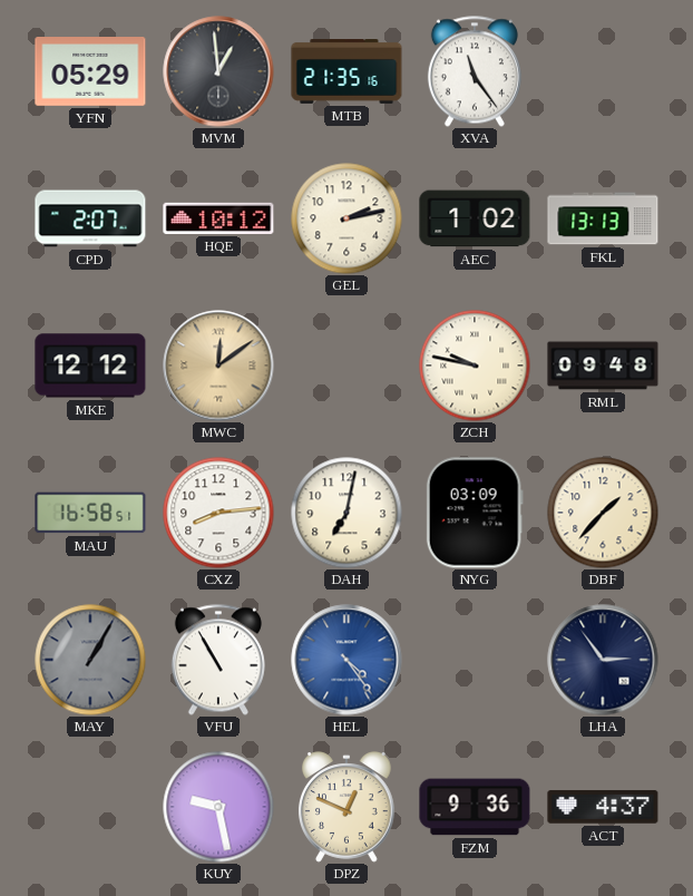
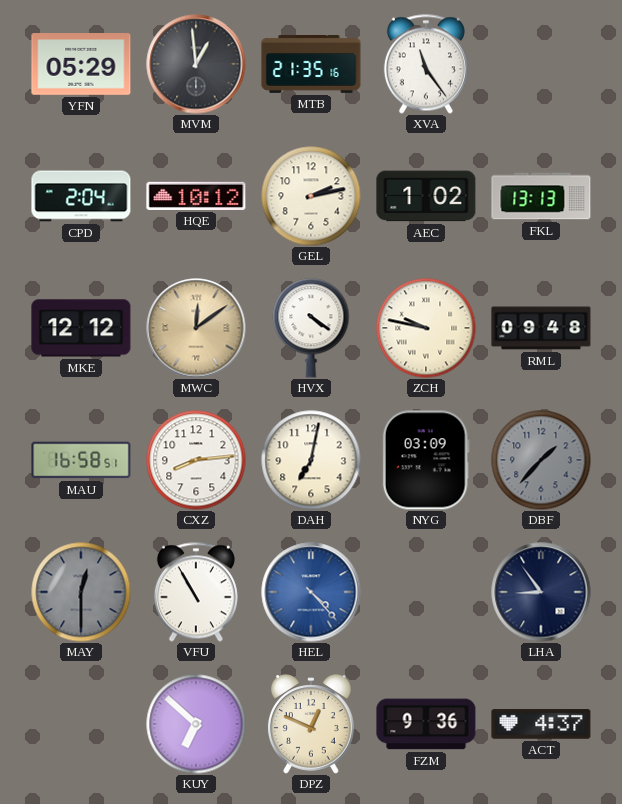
CPD: 2:07 -> 2:04 (81, 196)
HVX: none -> 4:21 (311, 328)
DBF dial: cream -> grey (541, 460)
MAY: 1:05 -> 12:30 (81, 592)
HEL: 4:24 -> 4:23 (311, 592)
LHA: 2:54 -> 8:54 (541, 592)
KUY: 9:28 -> 6:52 (196, 724)
